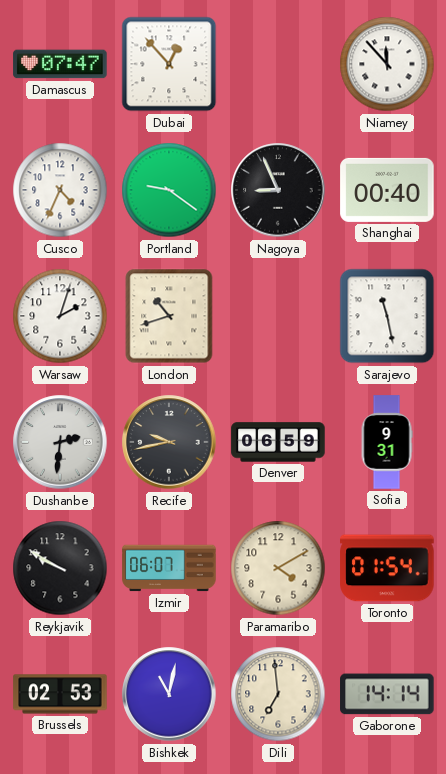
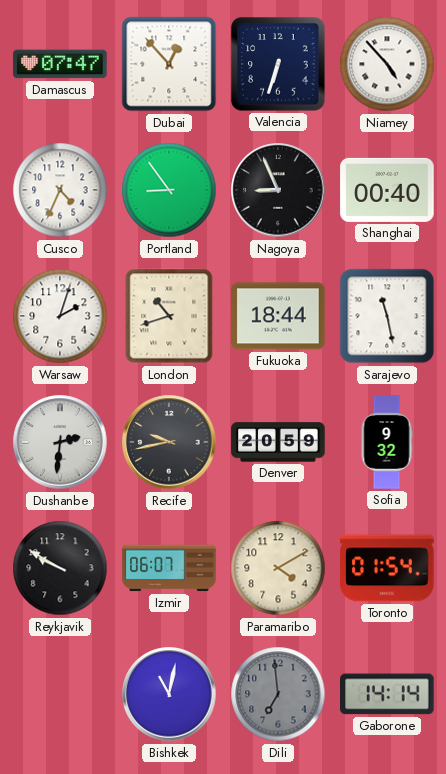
Valencia: none -> 6:33 (278, 64)
Niamey: 11:53 -> 4:53 (387, 64)
Portland: 9:21 -> 8:54 (169, 190)
Fukuoka: none -> 18:44 (278, 316)
Denver: 06:59 -> 20:59 (278, 442)
Sofia: 9:31 -> 9:32 (387, 442)
Brussels: 02:53 -> none (60, 694)
Dili dial: cream -> grey (278, 694)
